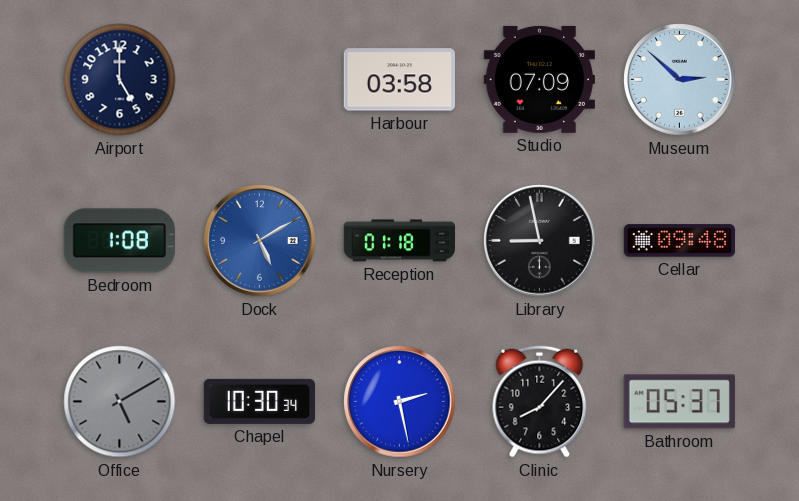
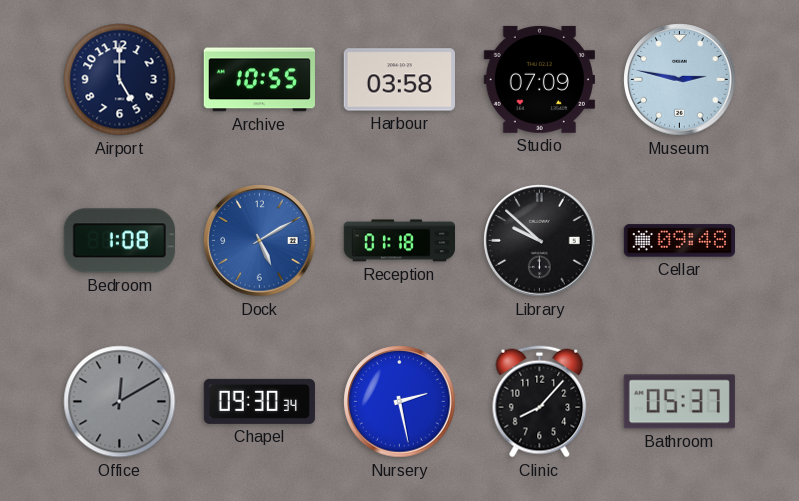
Archive: none -> 10:55 (259, 80)
Museum: 2:52 -> 2:47 (680, 80)
Library: 8:58 -> 9:52 (540, 241)
Office: 5:10 -> 12:10 (120, 402)
Chapel: 10:30 -> 09:30 (259, 401)
